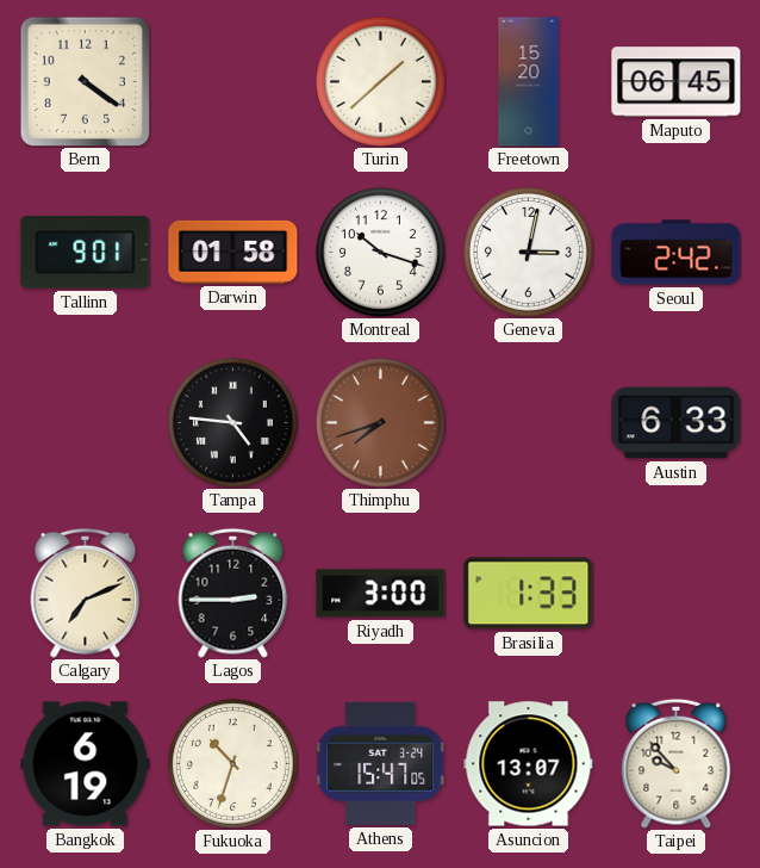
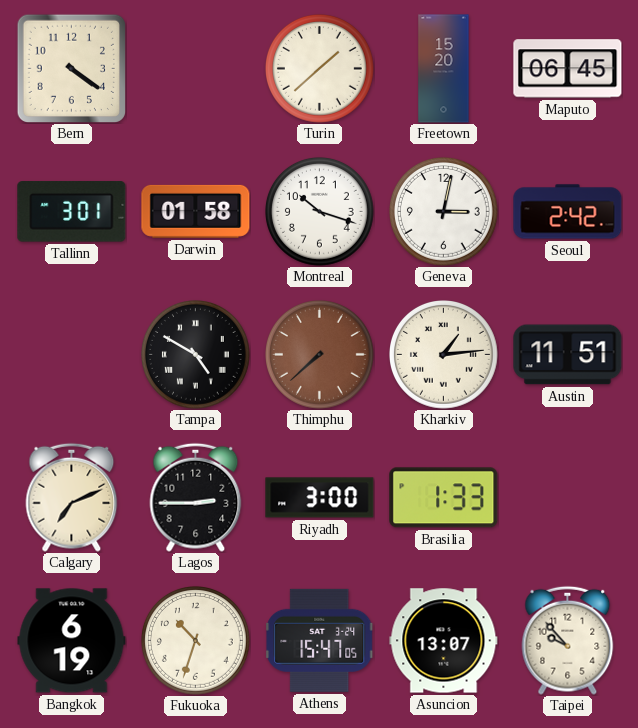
Tallinn: 9:01 -> 3:01 (72, 212)
Tampa: 4:46 -> 4:50 (196, 355)
Thimphu: 7:42 -> 7:38 (320, 355)
Kharkiv: none -> 1:14 (444, 355)
Austin: 6:33 -> 11:51 (568, 355)
